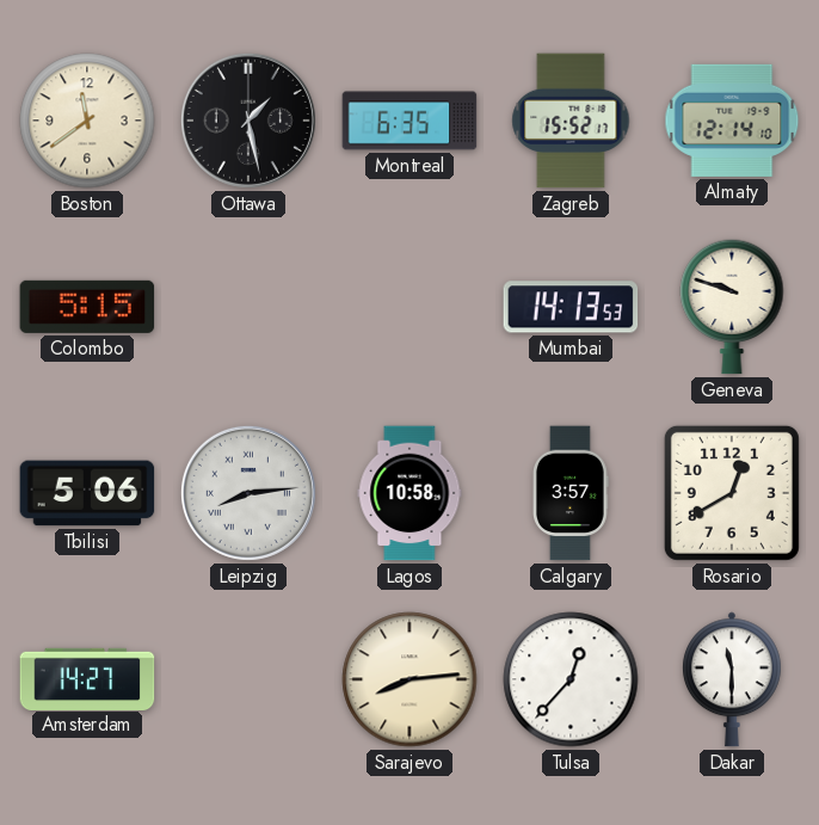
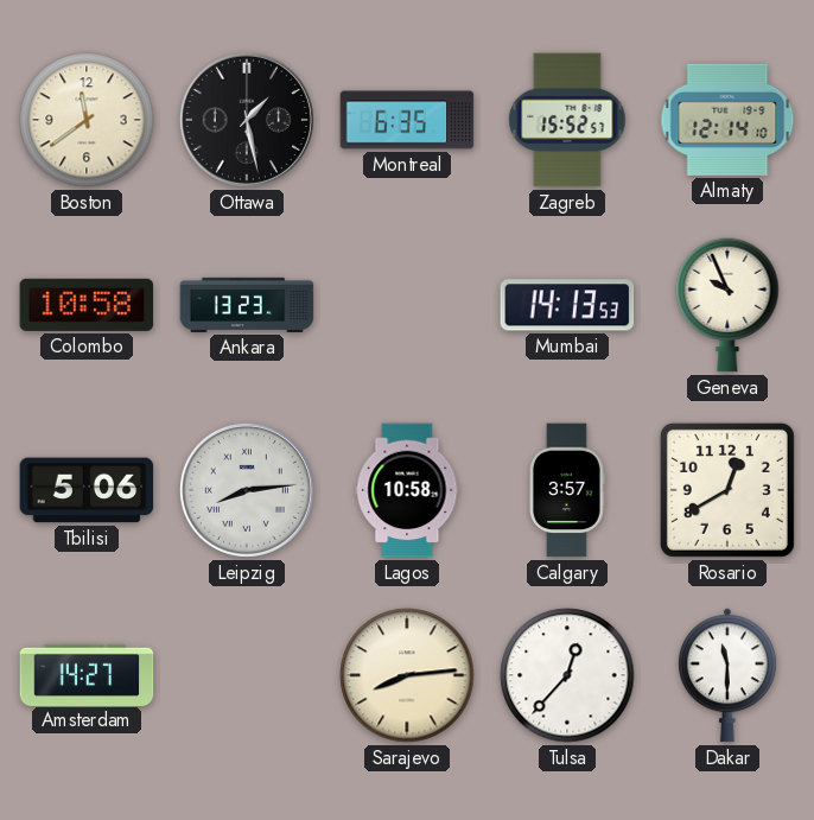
Zagreb: 15:52:17 -> 15:52:57 (567, 120)
Colombo: 5:15 -> 10:58 (87, 305)
Ankara: none -> 13:23 (247, 305)
Geneva: 9:48 -> 9:56 (727, 305)
